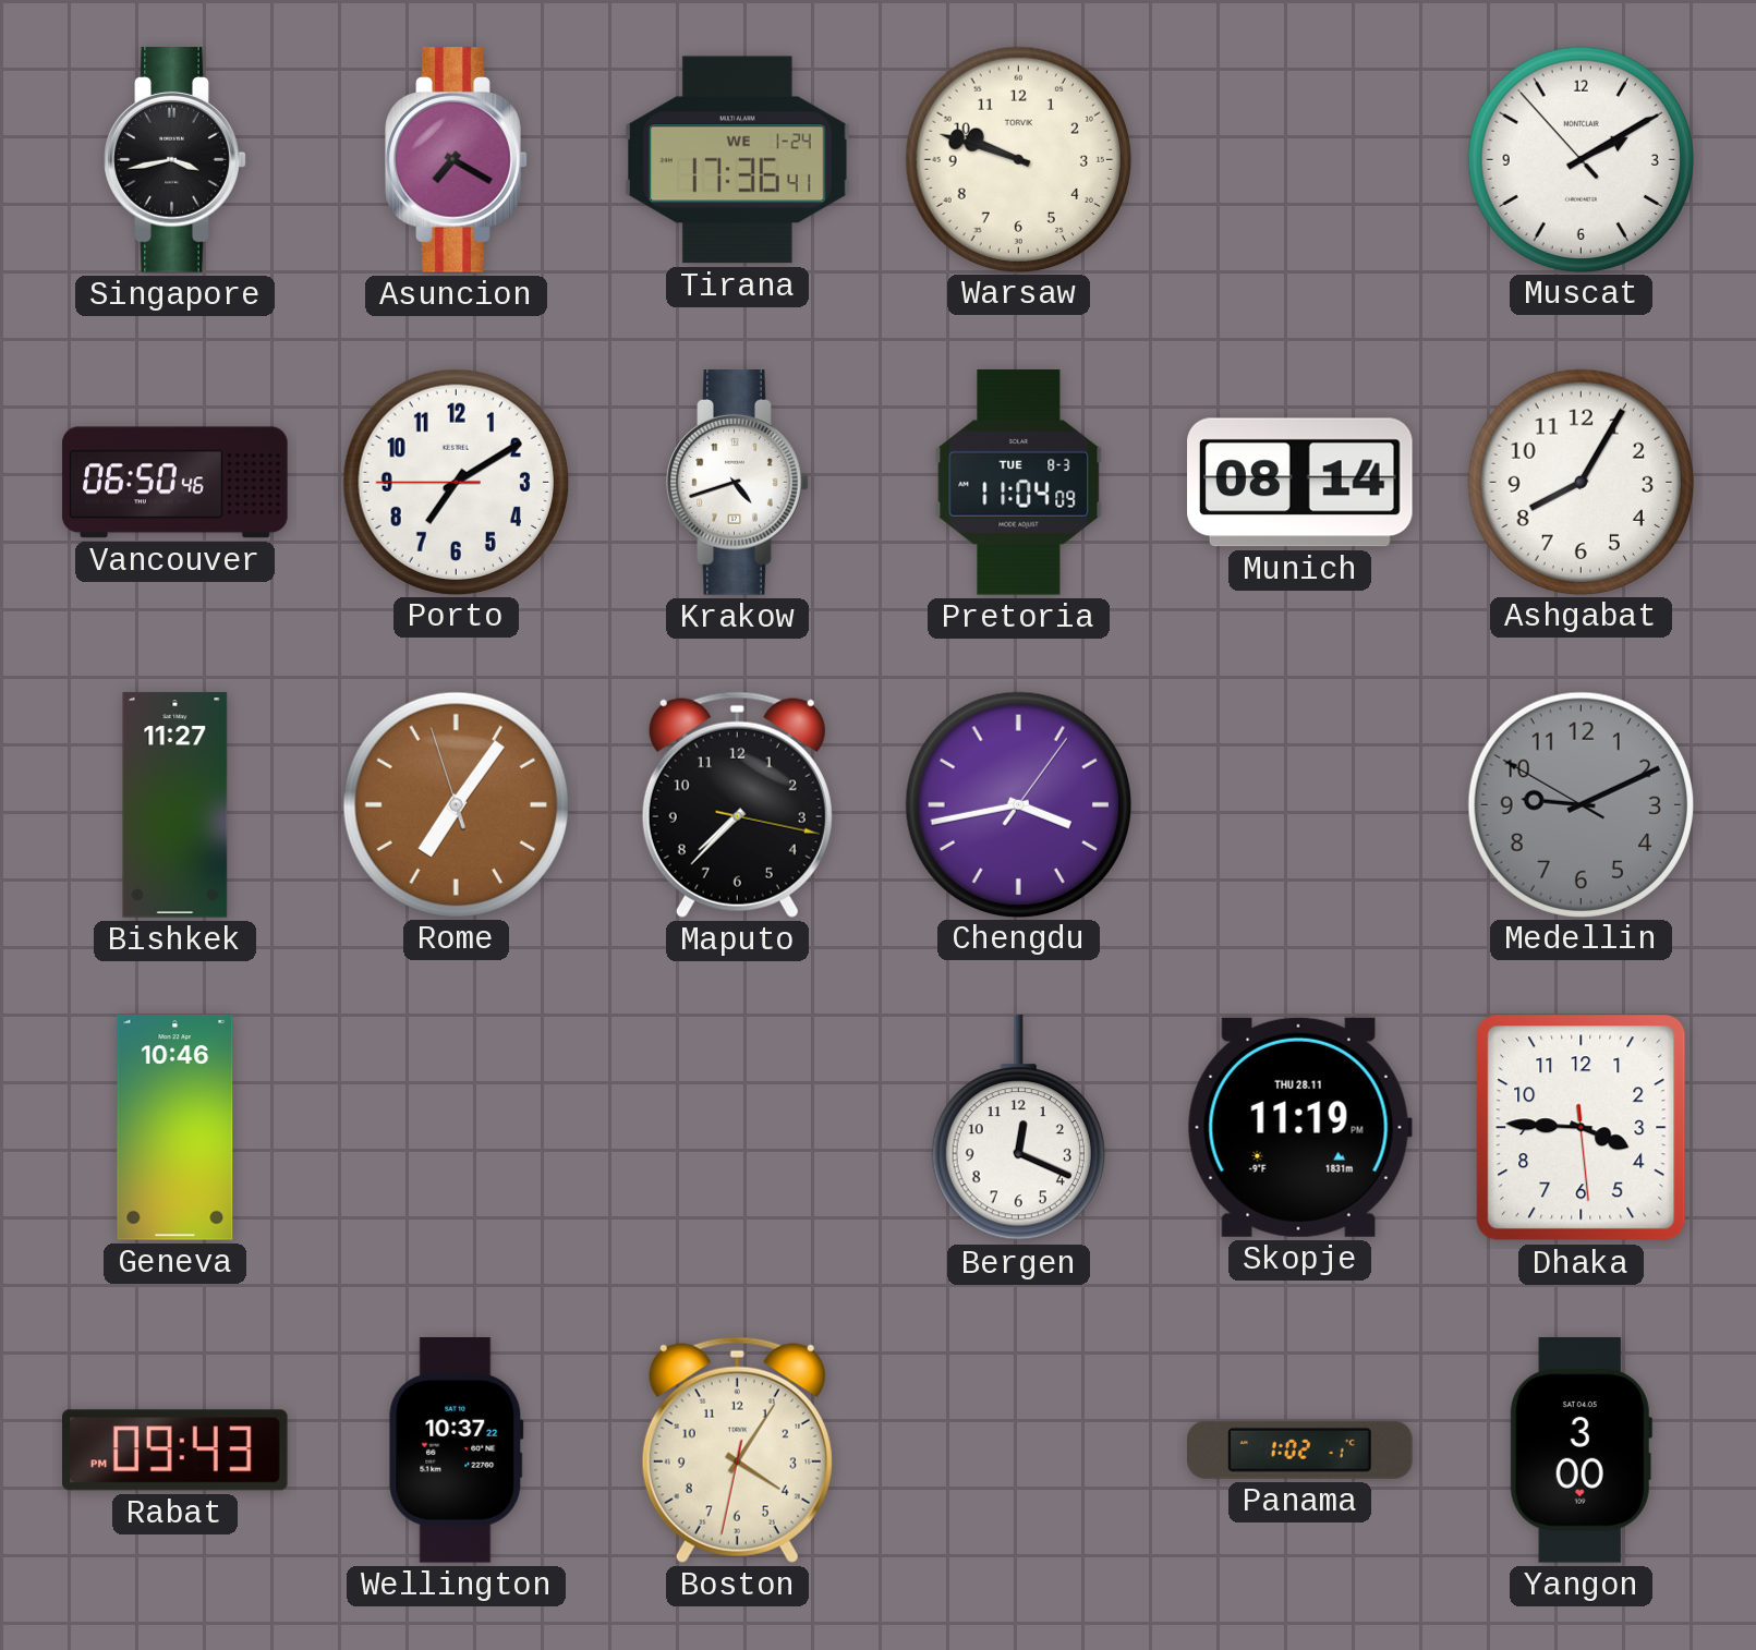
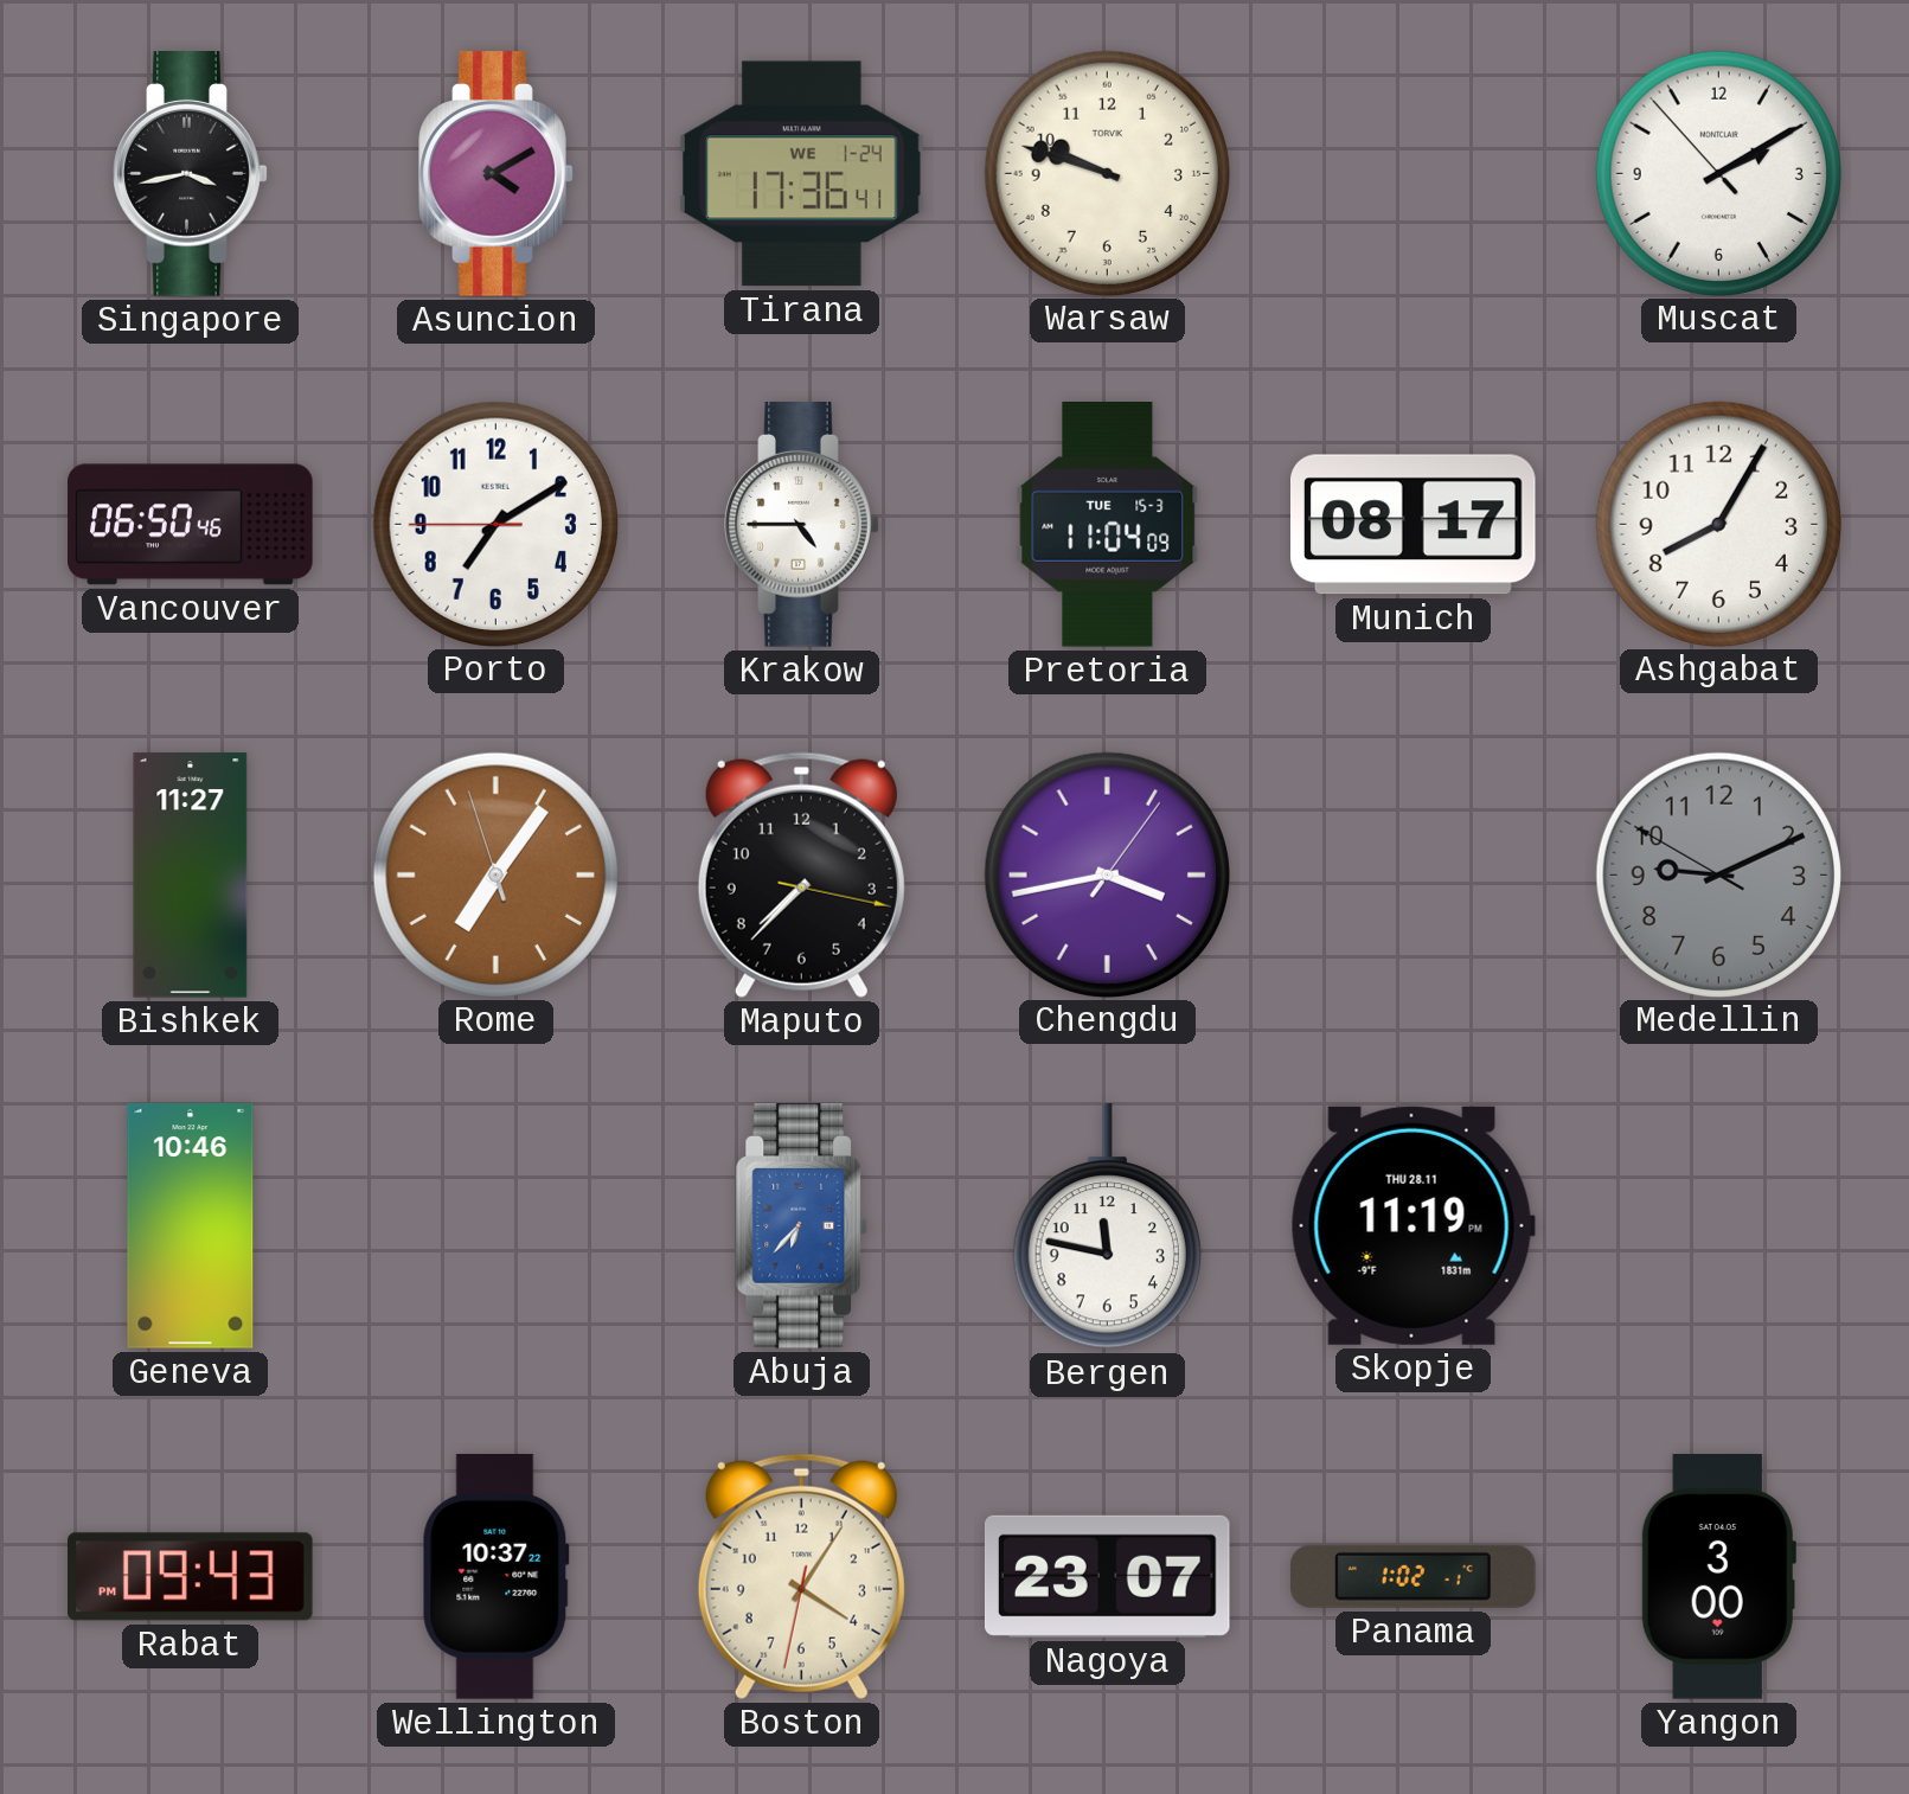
Asuncion: 7:20 -> 4:10 (497, 174)
Krakow: 4:42 -> 4:45 (802, 525)
Pretoria date: TUE 8-3 -> TUE 15-3 (1108, 525)
Munich: 08:14 -> 08:17 (1414, 525)
Abuja: none -> 6:37 (802, 1226)
Bergen: 12:19 -> 11:47 (1107, 1228)
Dhaka: 3:45 -> none (1582, 1128)
Nagoya: none -> 23:07 (1107, 1576)
